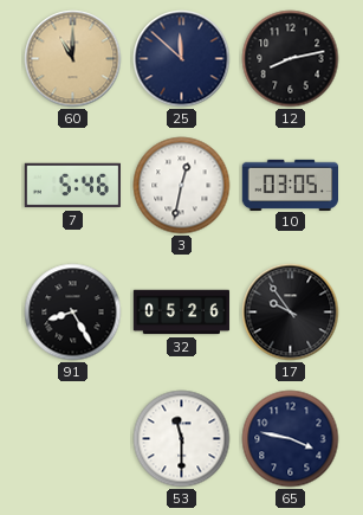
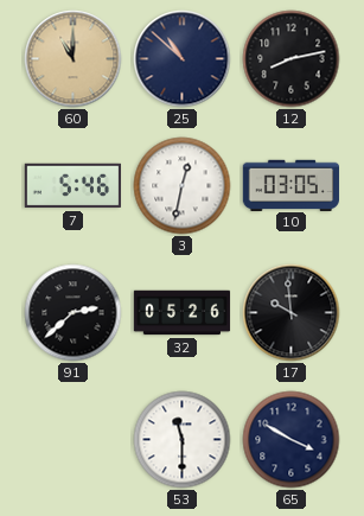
25: 11:52 -> 10:52 (183, 59)
91: 8:25 -> 2:38 (74, 313)
17: 9:54 -> 9:59 (292, 313)
65: 3:47 -> 3:50 (292, 440)
